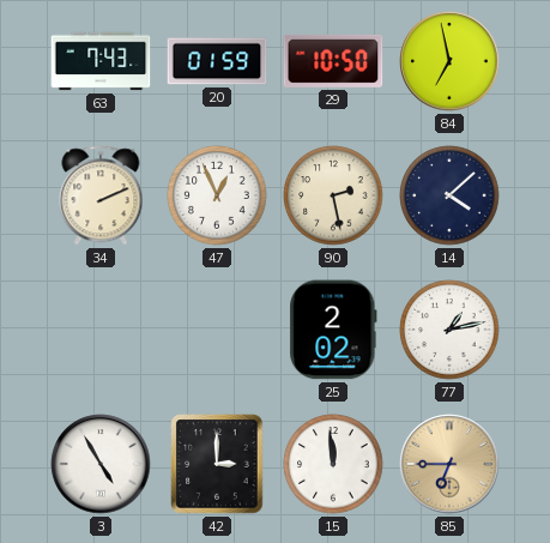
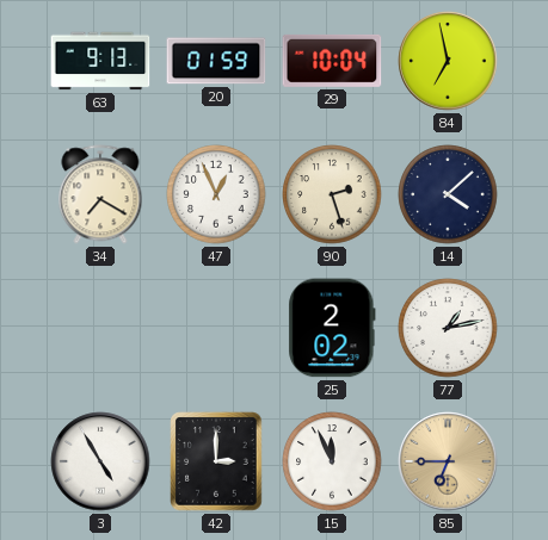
63: 7:43 -> 9:13 (100, 61)
29: 10:50 -> 10:04 (332, 61)
34: 2:11 -> 7:20 (100, 194)
90: 2:28 -> 2:27 (332, 194)
15: 11:59 -> 11:56 (332, 461)
